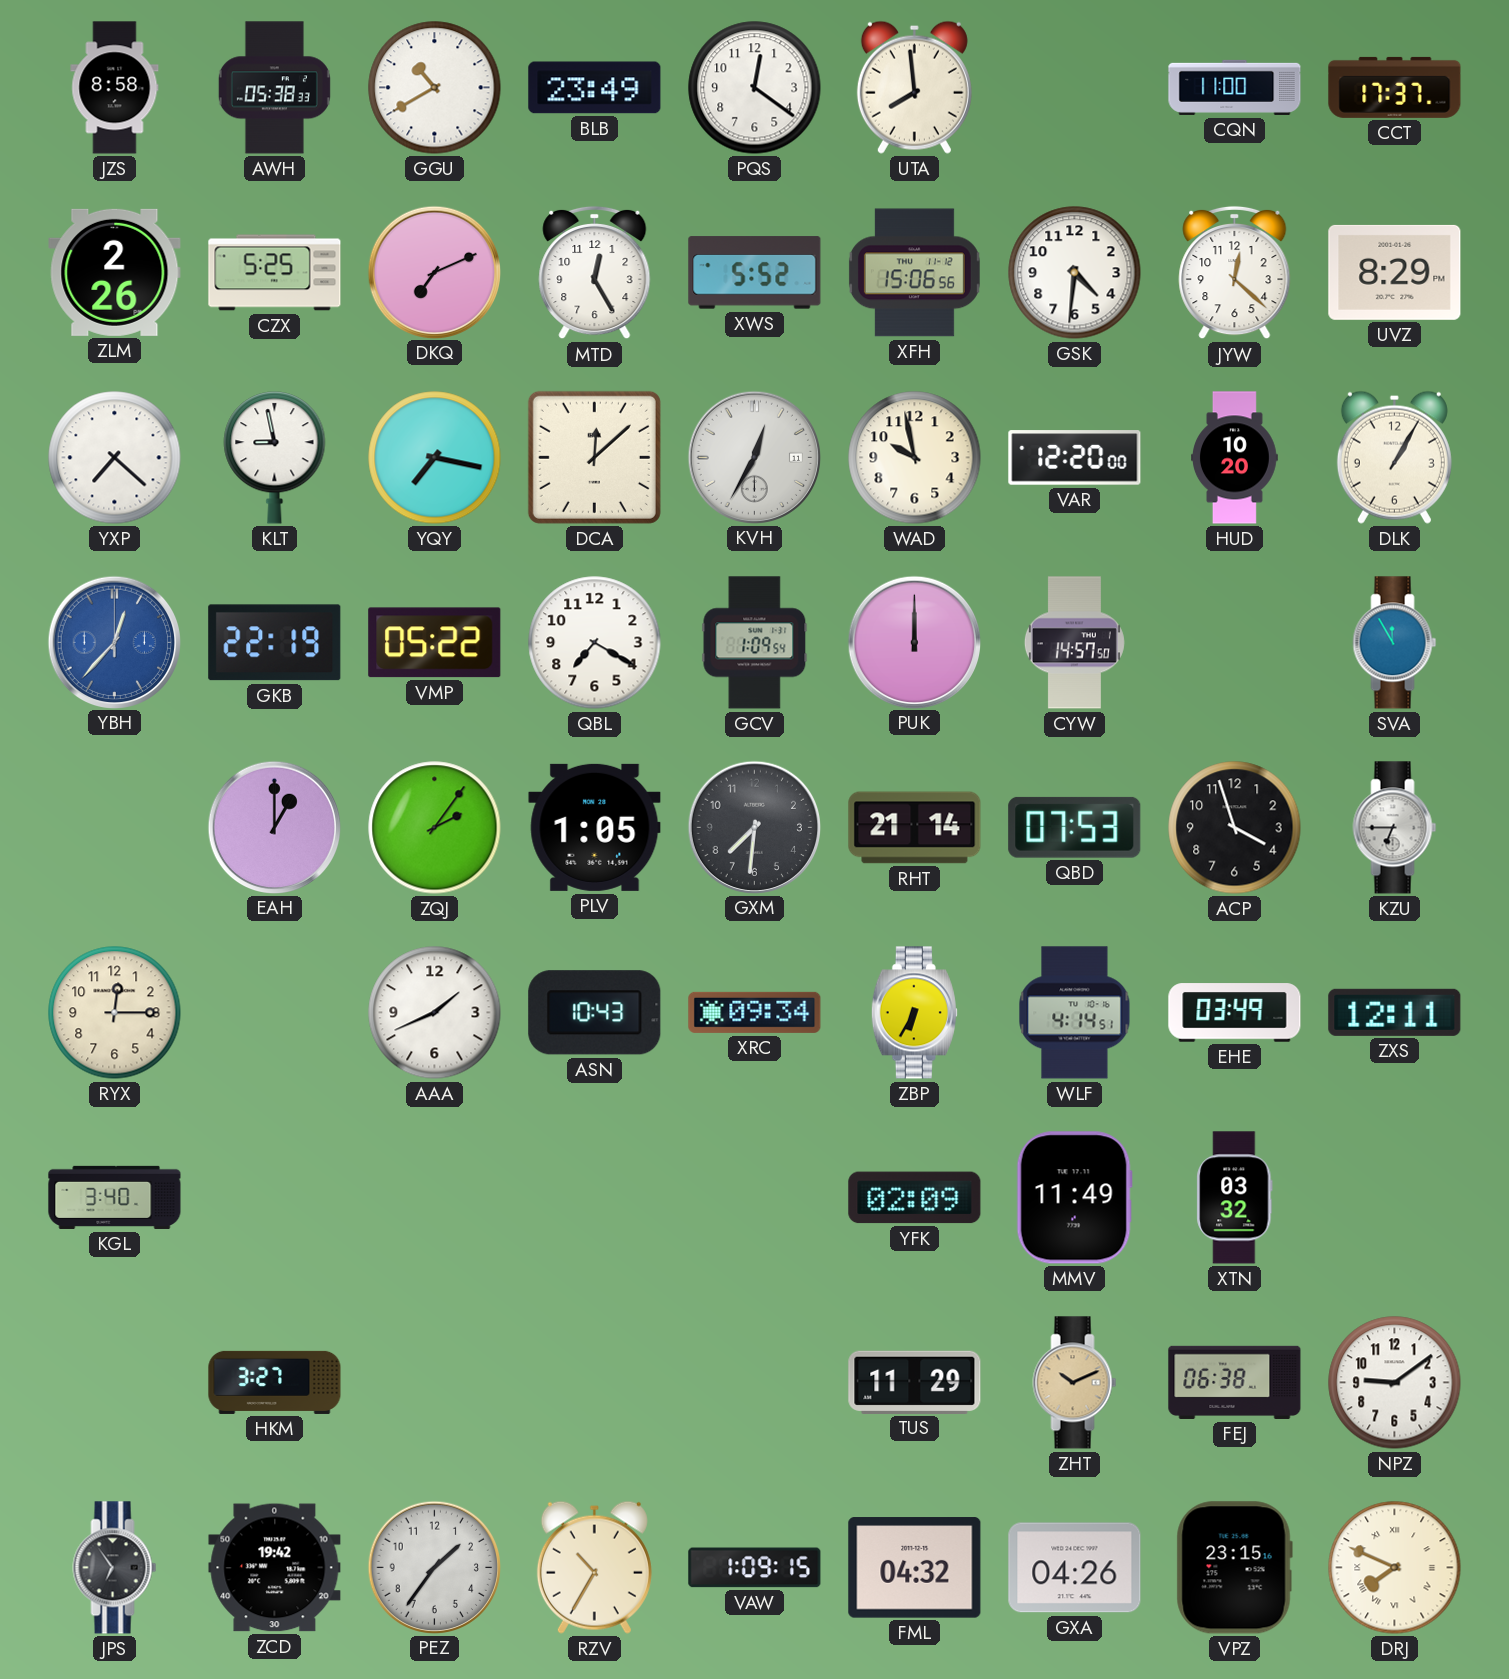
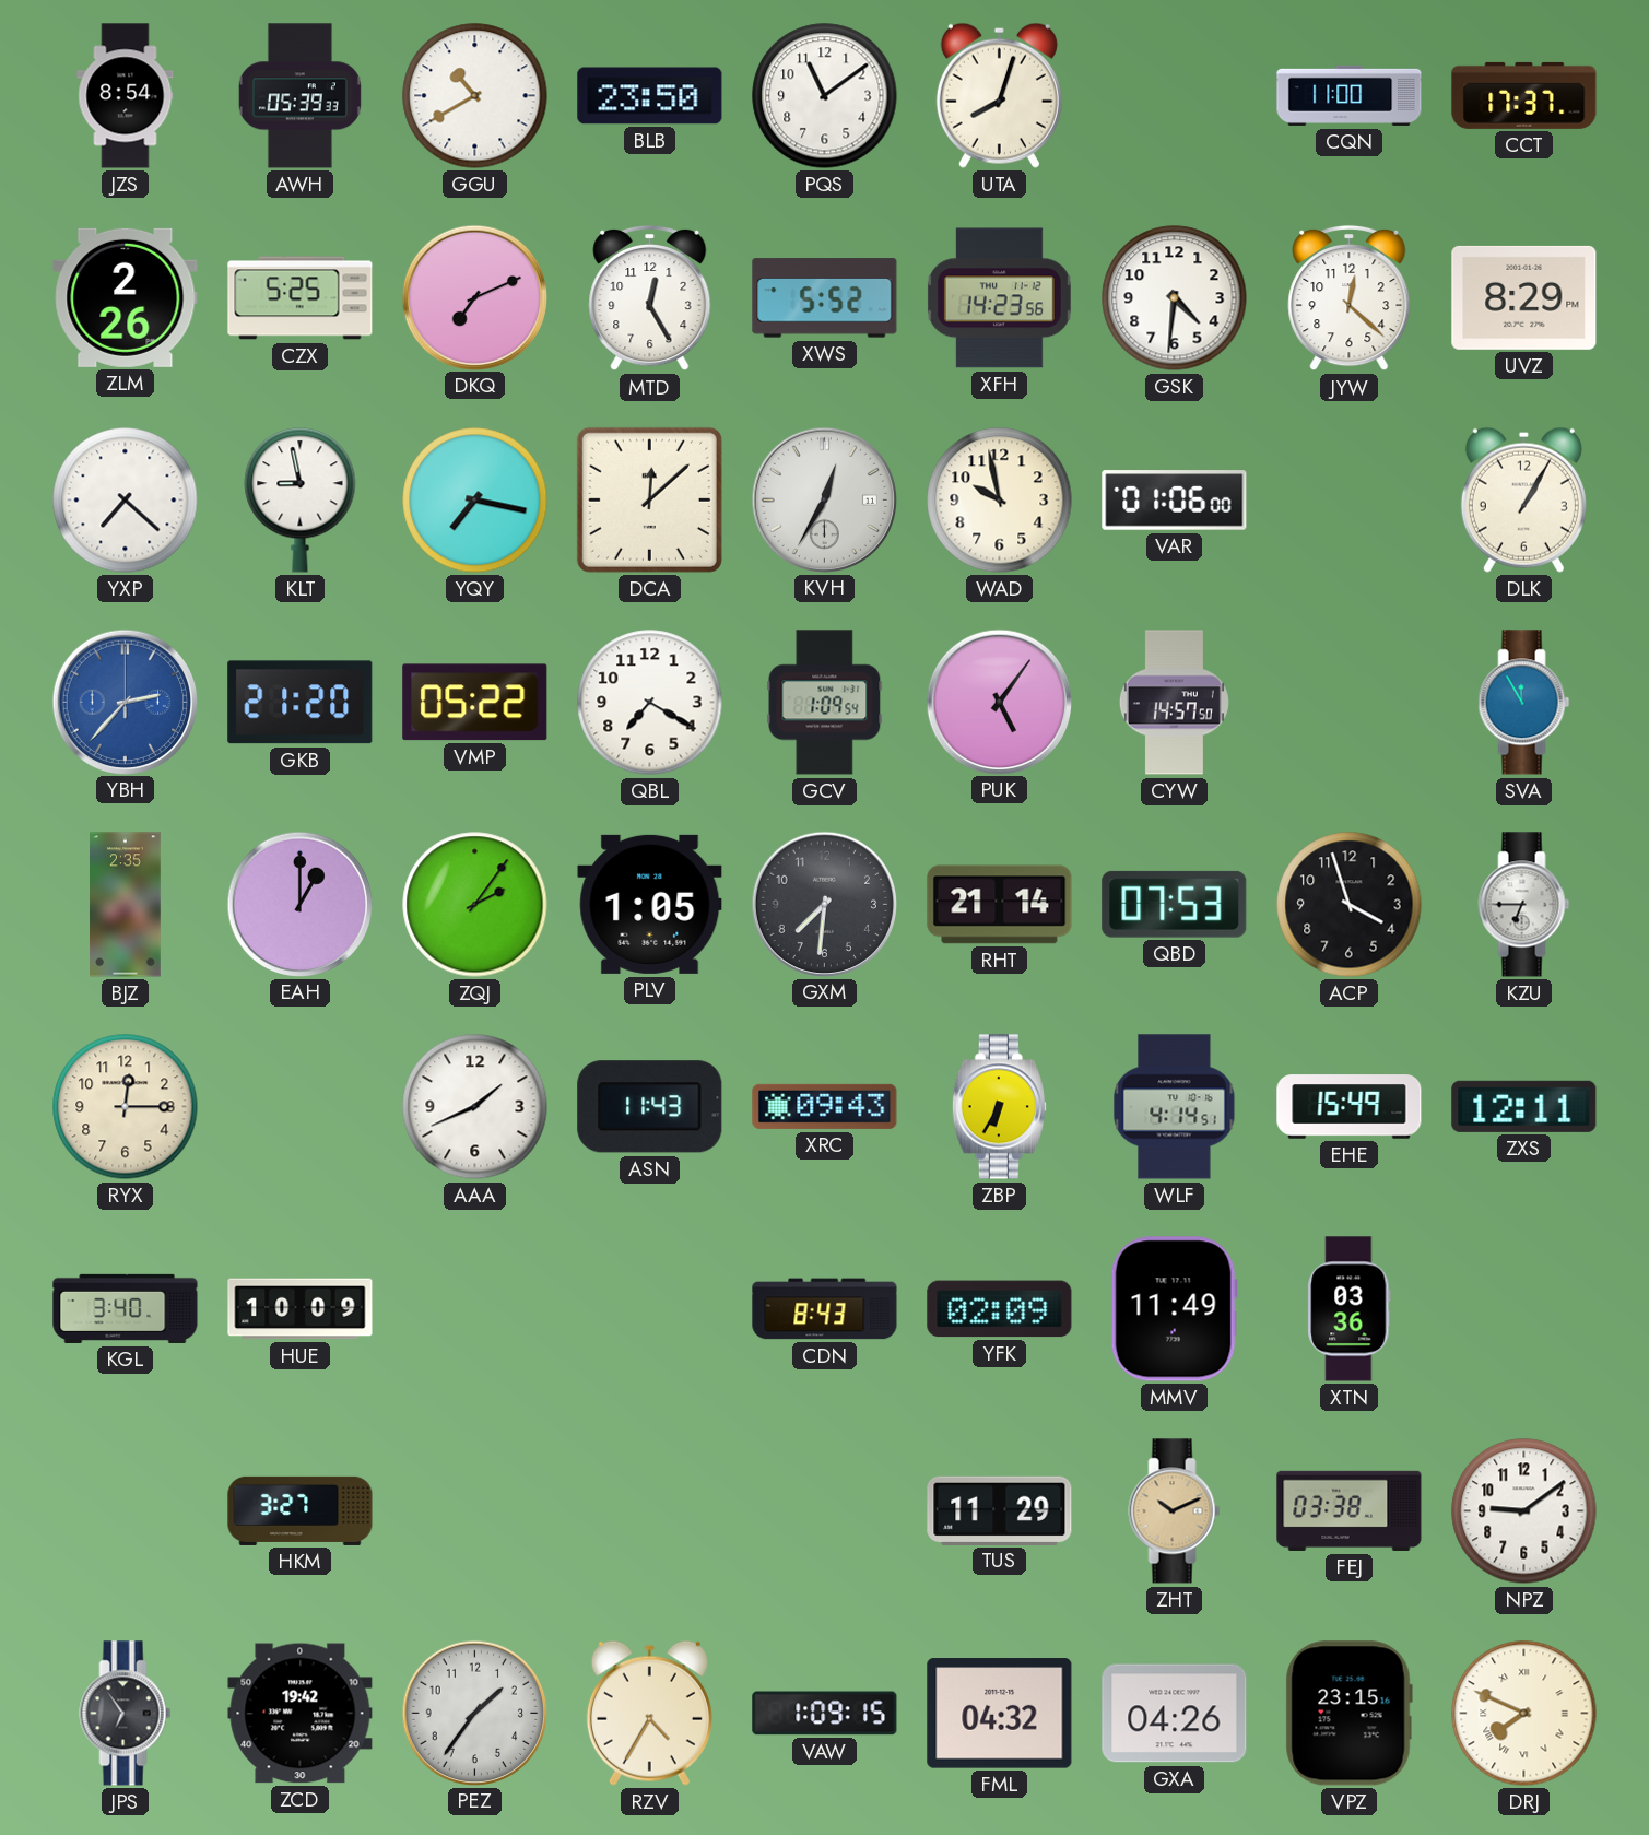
JZS: 8:58 -> 8:54 (126, 96)
AWH: 05:38 -> 05:39 (299, 96)
BLB: 23:49 -> 23:50 (650, 96)
PQS: 12:21 -> 11:09 (825, 96)
UTA: 7:59 -> 8:03 (999, 95)
XFH: 15:06 -> 14:23 (999, 298)
VAR: 12:20 -> 01:06 (1175, 501)
HUD: 10:20 -> none (1235, 458)
YBH: 12:37 -> 2:37 (125, 702)
GKB: 22:19 -> 21:20 (301, 703)
PUK: 12:00 -> 5:06 (999, 702)
BJZ: none -> 2:35 (126, 905)
ASN: 10:43 -> 11:43 (650, 1107)
XRC: 09:34 -> 09:43 (825, 1106)
EHE: 03:49 -> 15:49 (1350, 1107)
HUE: none -> 10:09 (301, 1309)
CDN: none -> 8:43 (825, 1309)
XTN: 03:32 -> 03:36 (1350, 1309)
FEJ: 06:38 -> 03:38 (1350, 1510)
RZV: 10:35 -> 4:35 (649, 1713)
